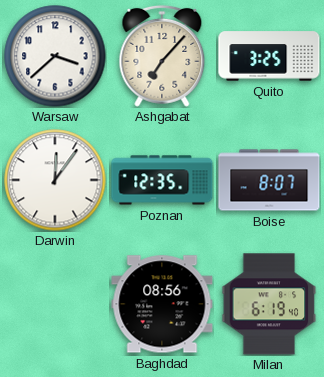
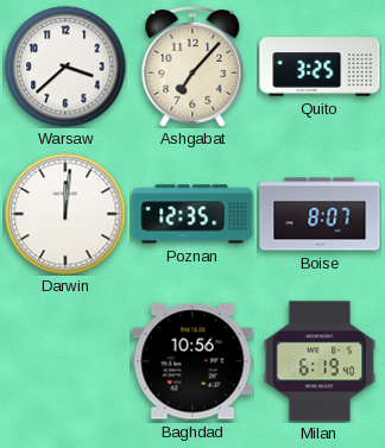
Darwin: 12:06 -> 12:01 (65, 214)
Baghdad: 08:56 -> 10:56 (192, 361)
